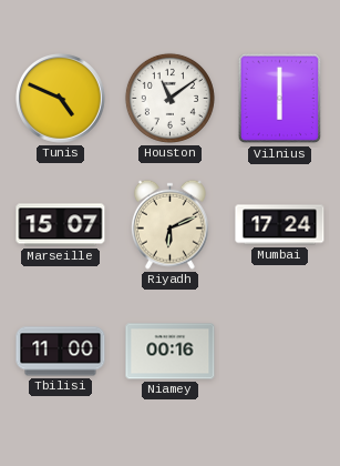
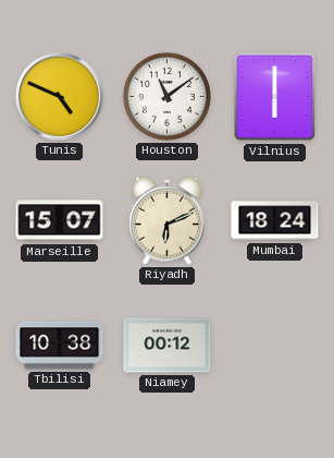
Mumbai: 17:24 -> 18:24 (275, 221)
Tbilisi: 11:00 -> 10:38 (60, 346)
Niamey: 00:16 -> 00:12 (168, 346)
